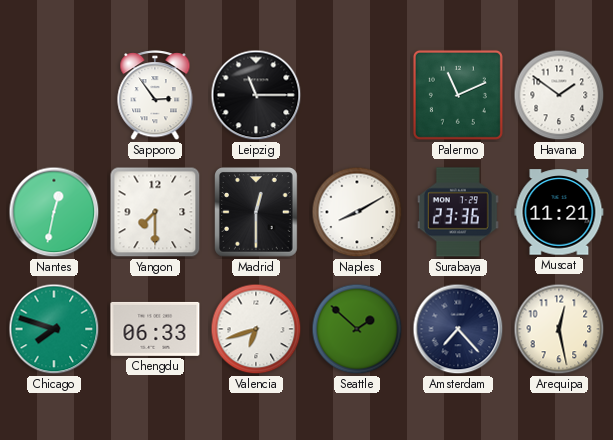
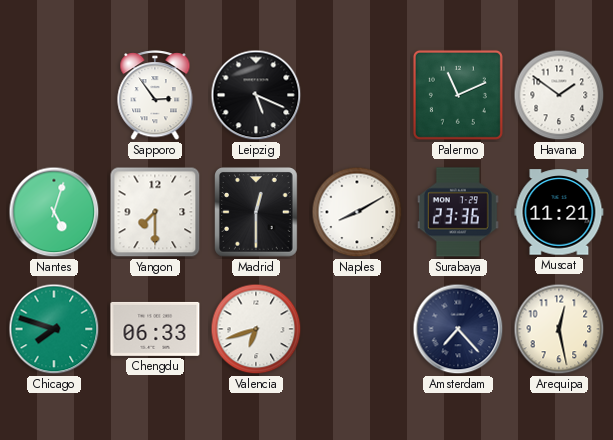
Leipzig: 11:15 -> 5:19 (256, 95)
Nantes: 12:32 -> 5:03 (54, 212)
Seattle: 1:52 -> none (357, 329)
